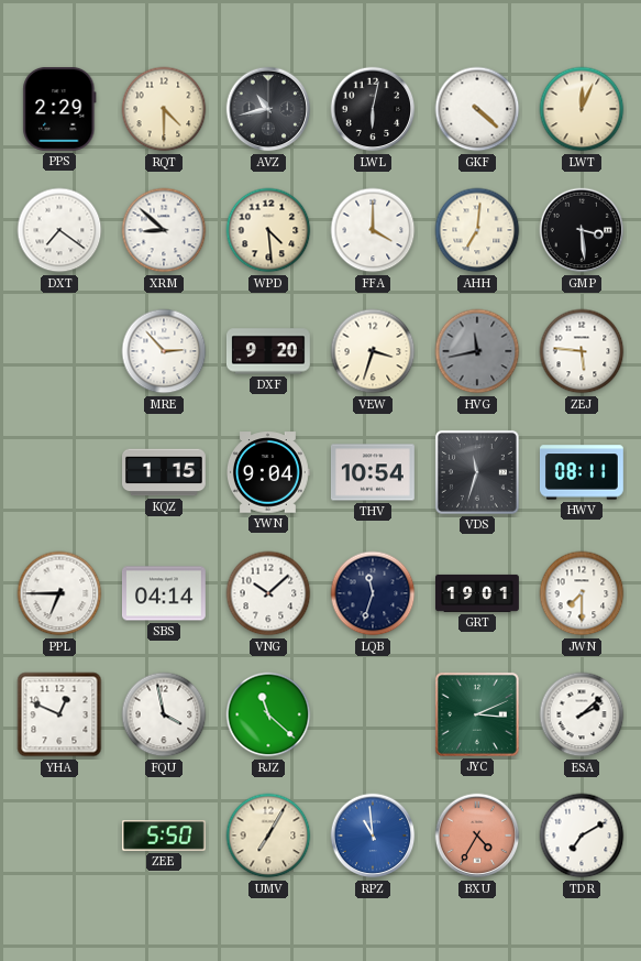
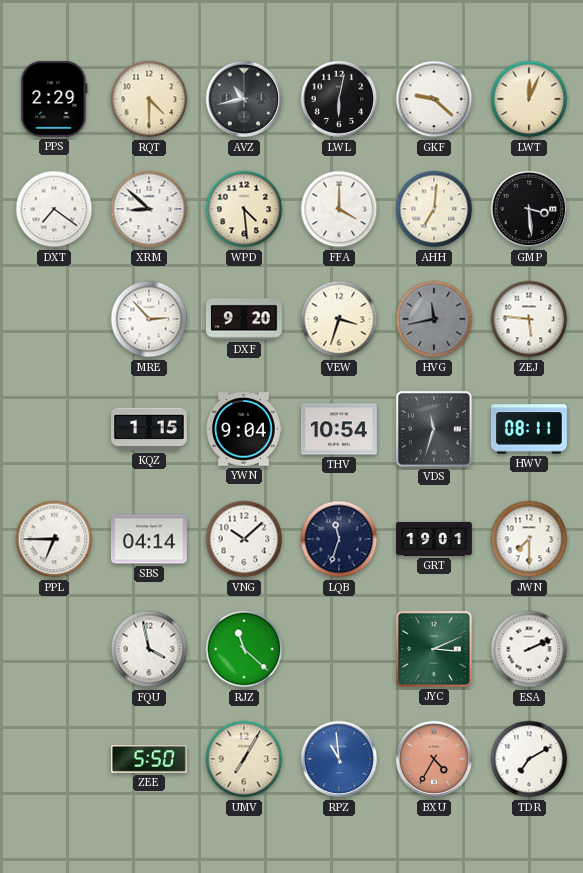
GKF: 4:22 -> 9:22 (434, 99)
YHA: 12:49 -> none (59, 714)
ESA: 2:08 -> 2:11 (529, 649)
